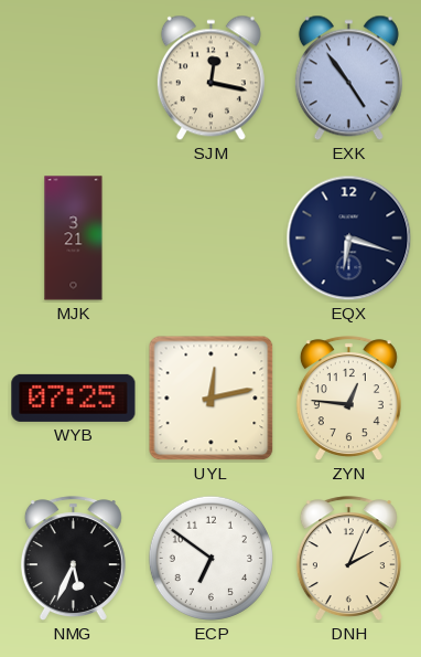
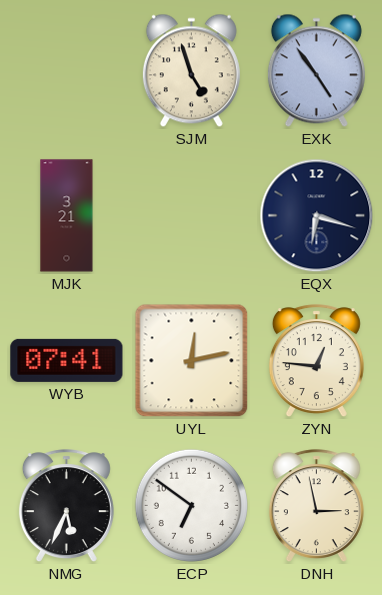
SJM: 12:17 -> 4:57 (191, 71)
WYB: 07:25 -> 07:41 (67, 360)
DNH: 2:04 -> 2:58 (316, 506)
